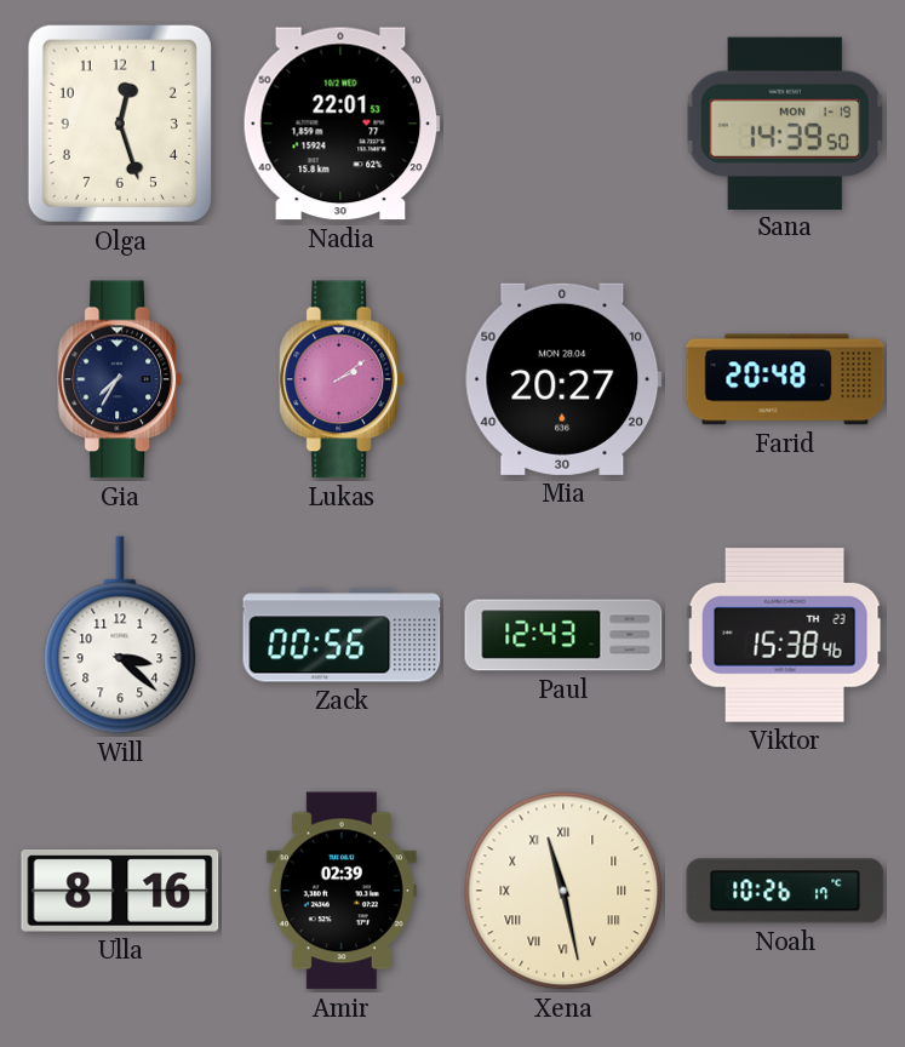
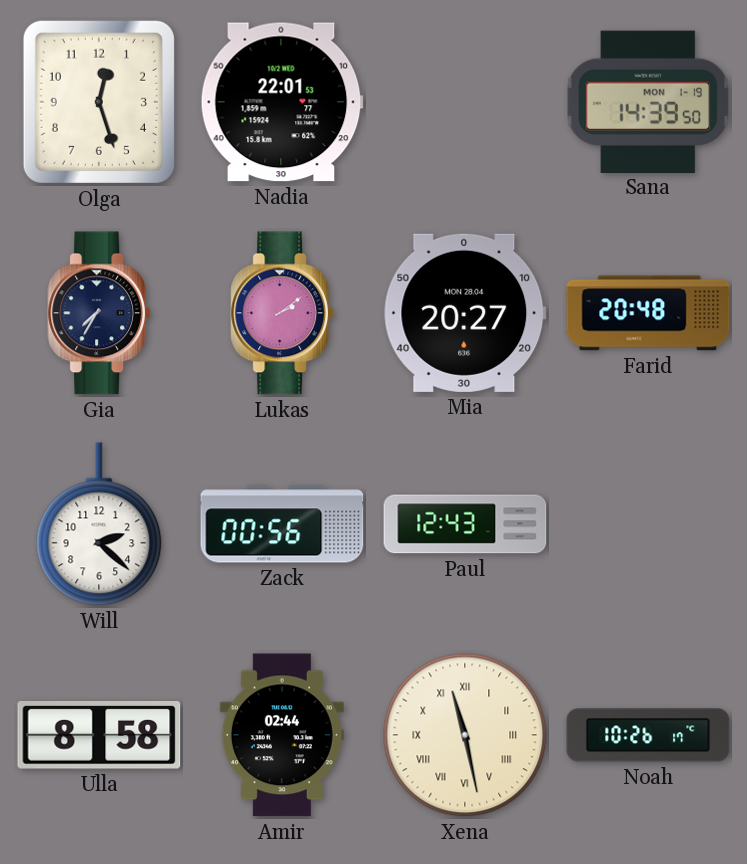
Will: 3:22 -> 2:22 (99, 524)
Viktor: 15:38 -> none (785, 636)
Ulla: 8:16 -> 8:58 (99, 735)
Amir: 02:39 -> 02:44 (282, 735)
